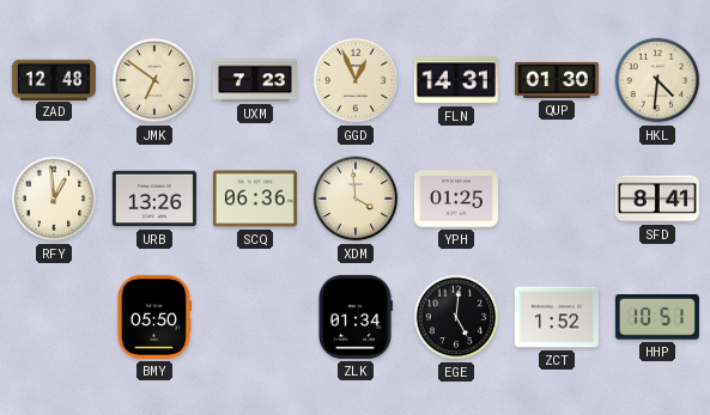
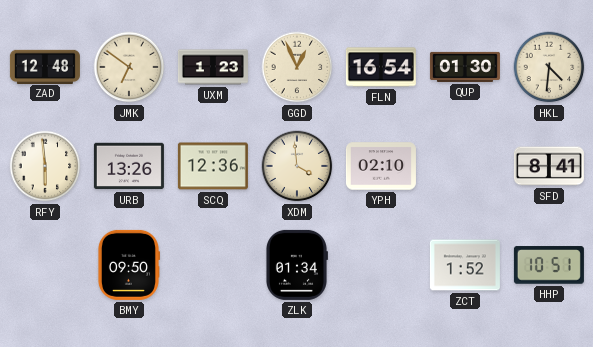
UXM: 7:23 -> 1:23 (213, 67)
FLN: 14:31 -> 16:54 (381, 67)
RFY: 12:59 -> 5:59 (45, 166)
SCQ: 06:36 -> 12:36 (213, 166)
YPH: 01:25 -> 02:10 (381, 166)
BMY: 05:50 -> 09:50 (128, 265)
EGE: 5:01 -> none (456, 317)
